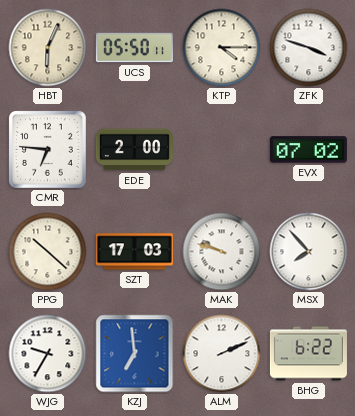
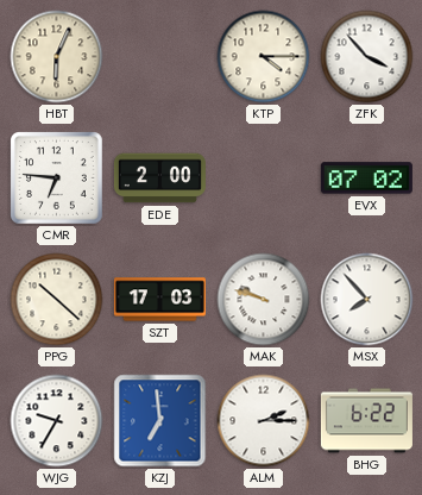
UCS: 05:50 -> none (134, 48)
ZFK: 3:48 -> 3:53 (367, 57)
ALM: 2:11 -> 2:15 (264, 421)
